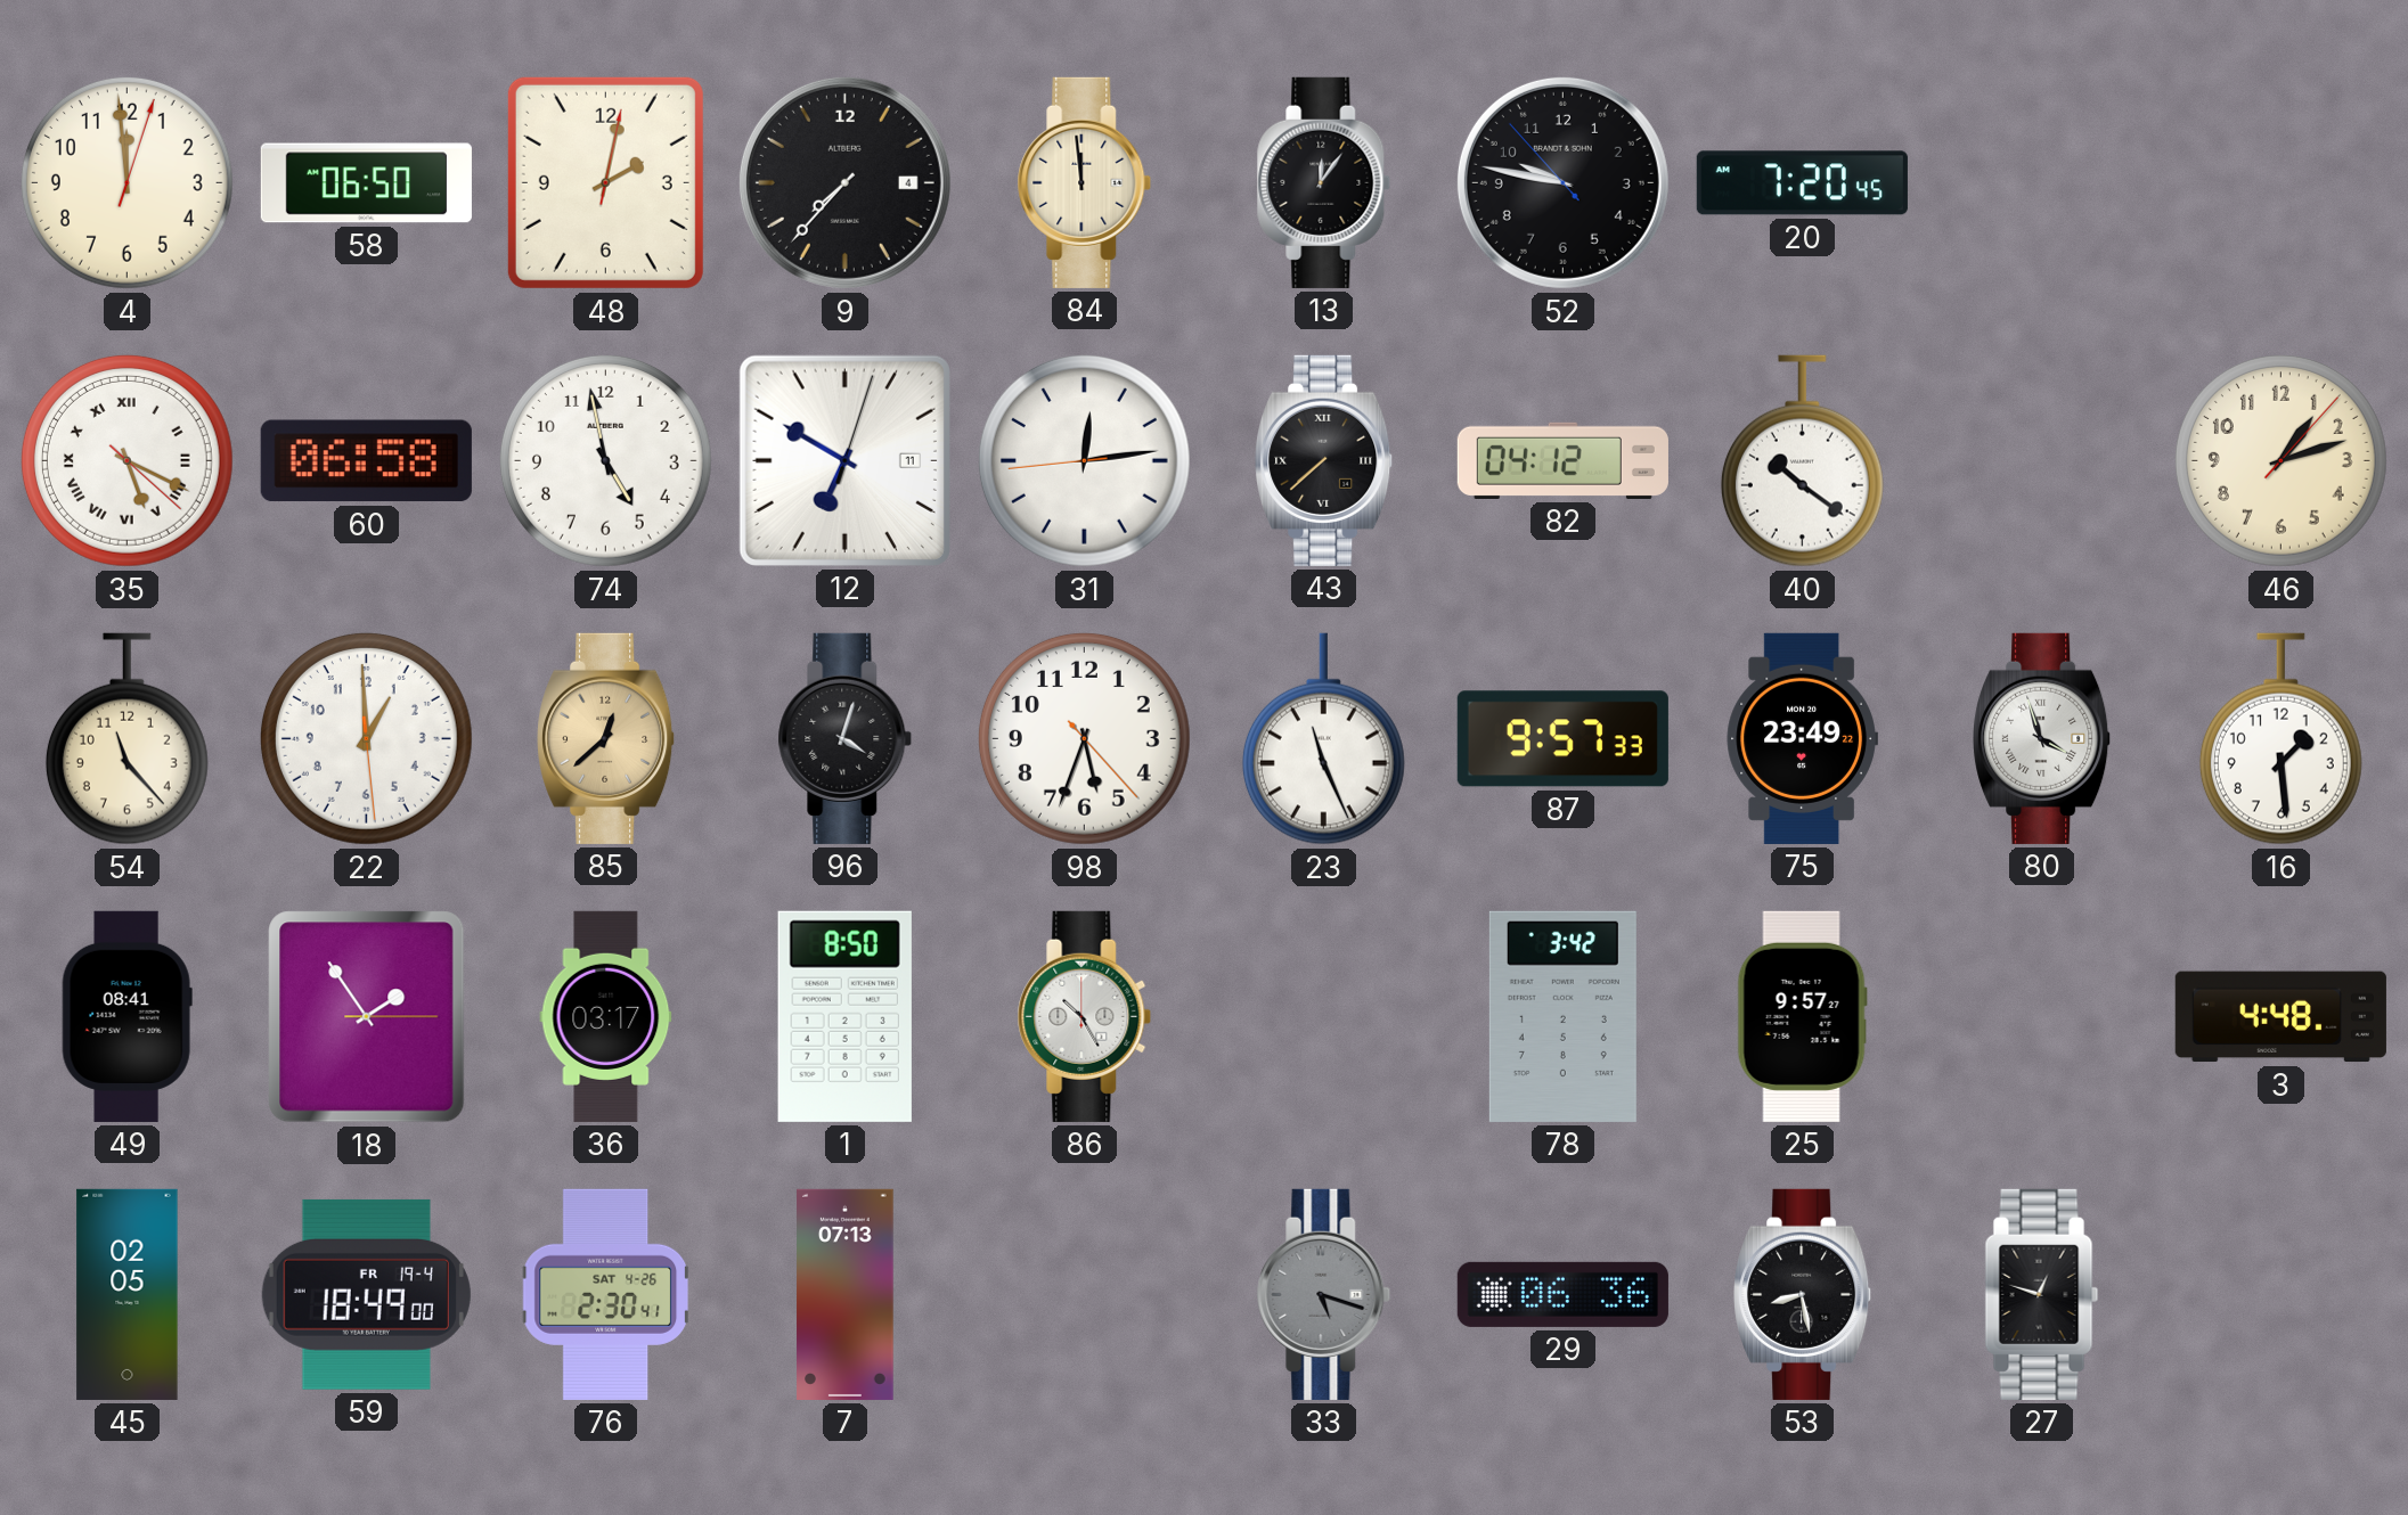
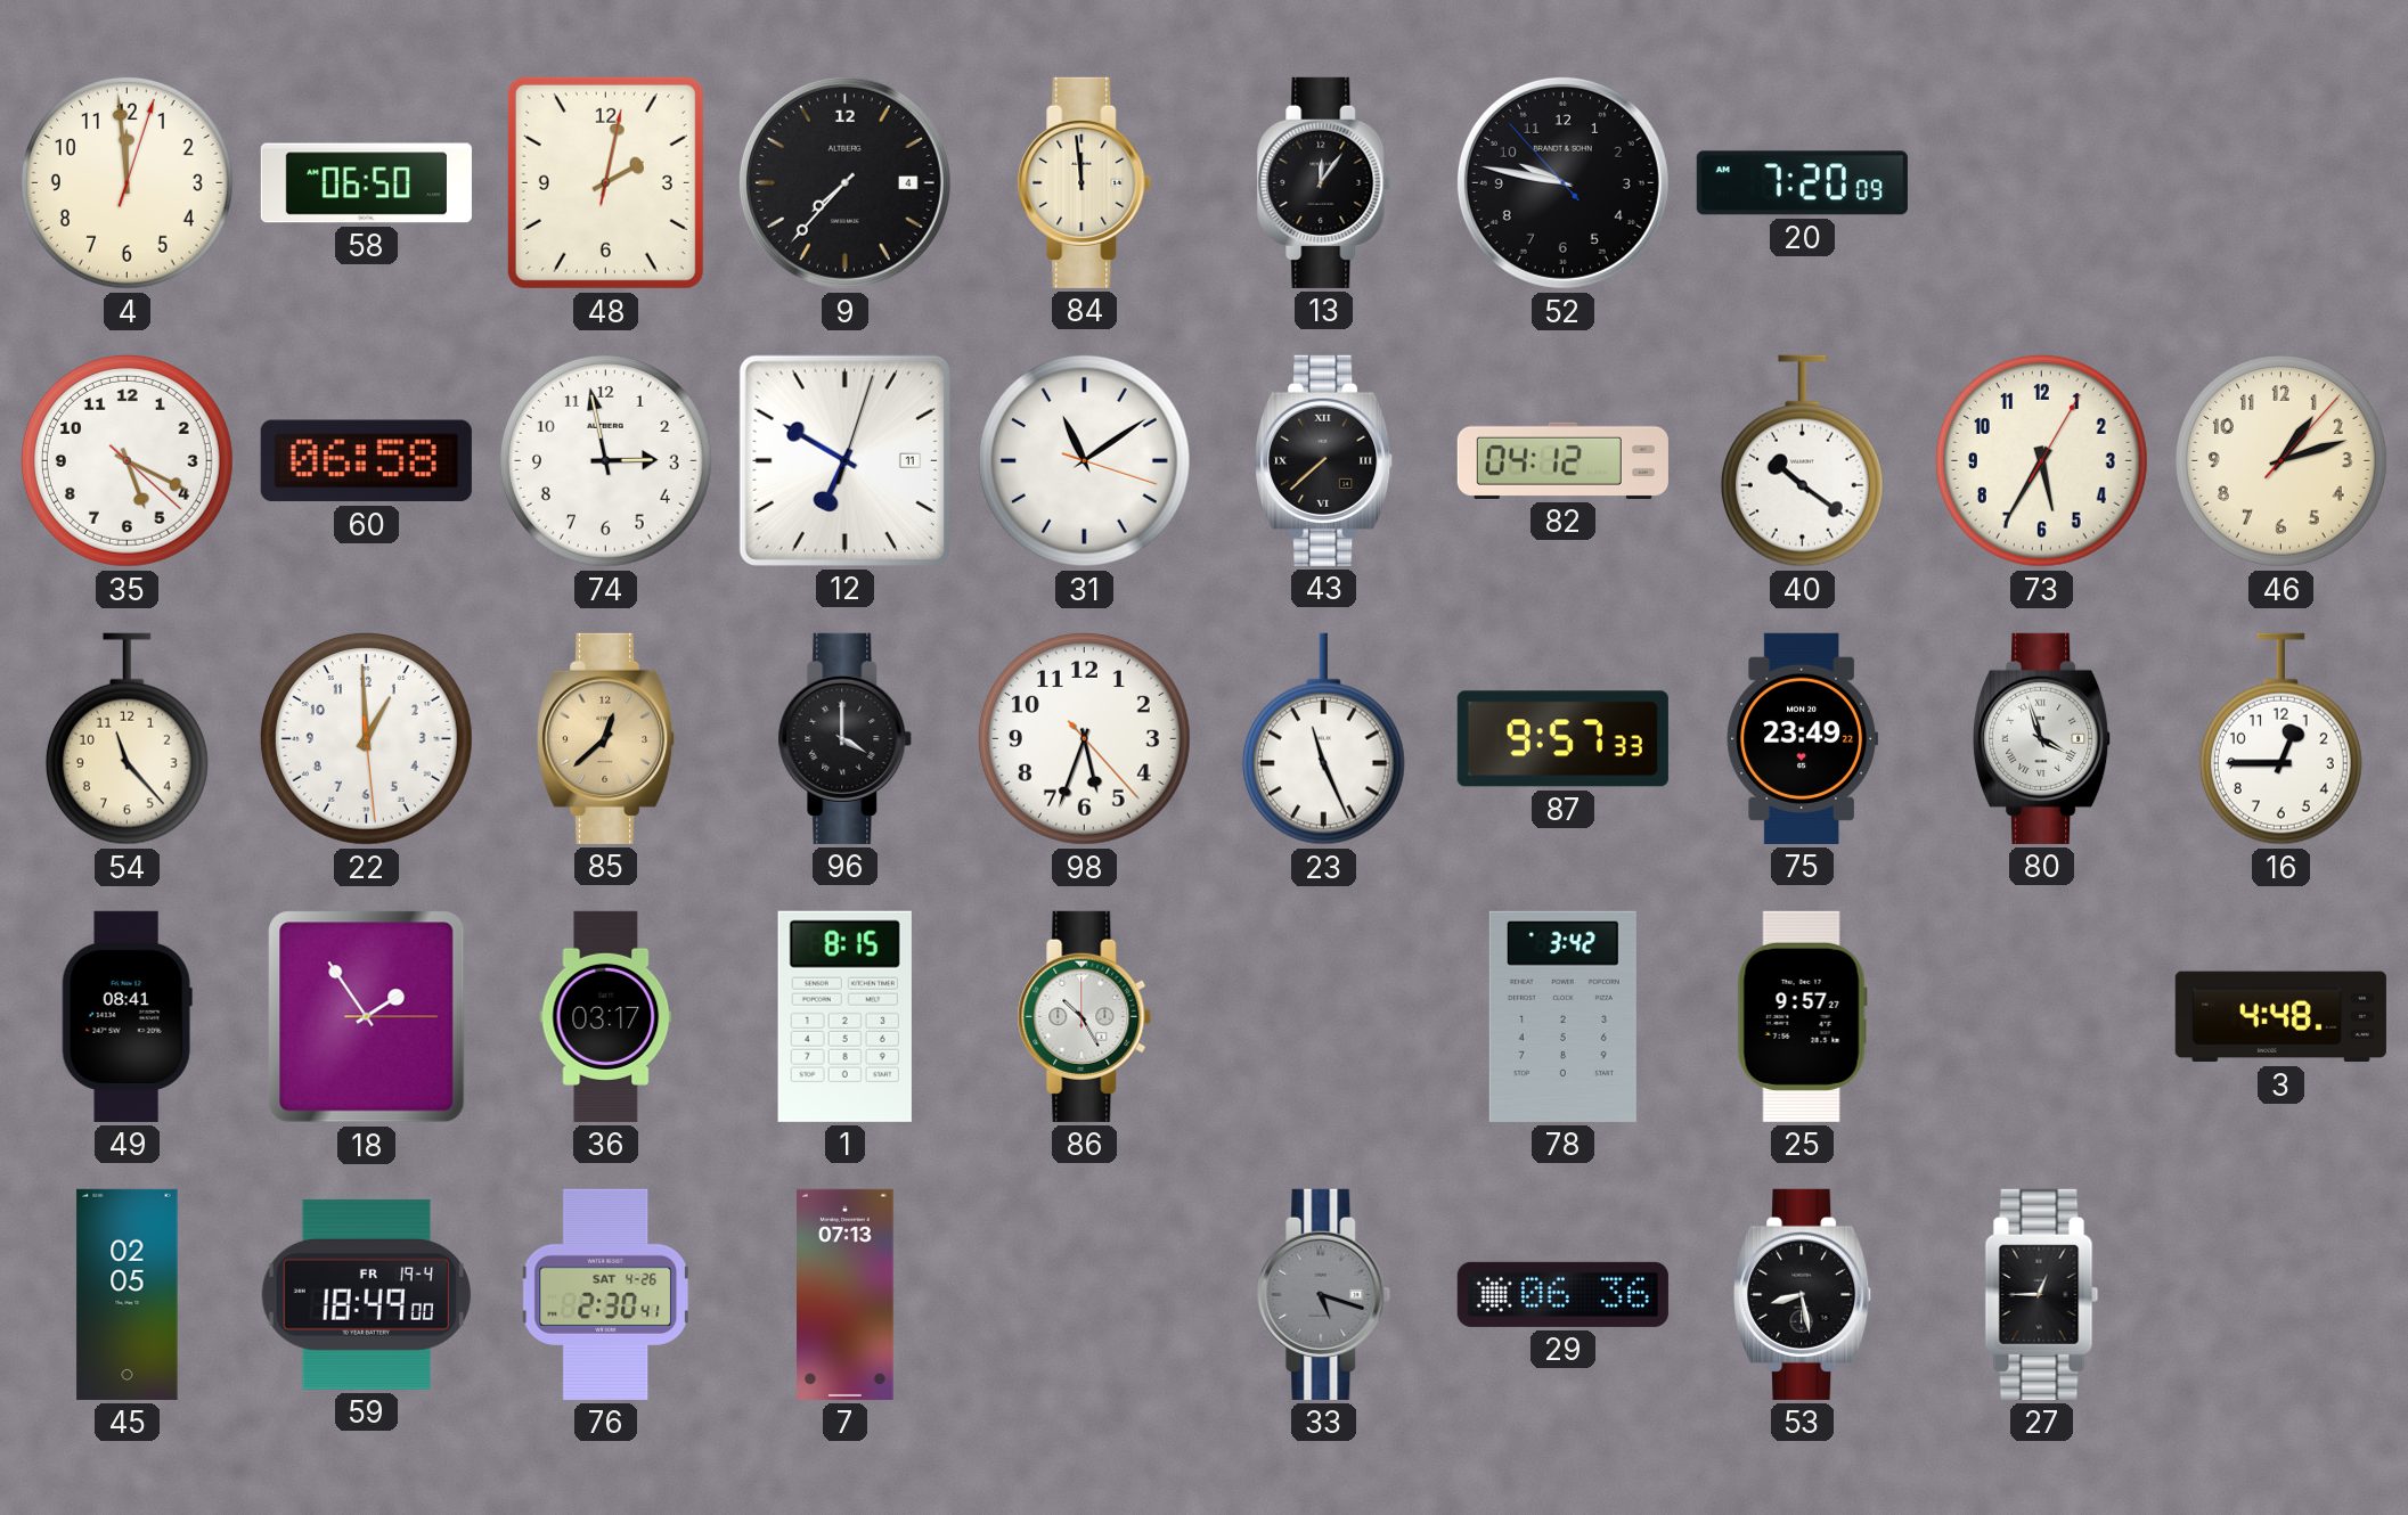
20: 7:20:45 -> 7:20:09 (1802, 183)
35 numerals: Roman -> Arabic (126, 460)
74: 4:58 -> 2:58 (605, 460)
31: 12:13 -> 11:09 (1084, 460)
73: none -> 5:35 (2041, 460)
96: 4:03 -> 4:00 (846, 738)
16: 1:29 -> 12:45 (2280, 739)
1: 8:50 -> 8:15 (844, 1016)
27: 12:48 -> 12:45 (2042, 1294)
